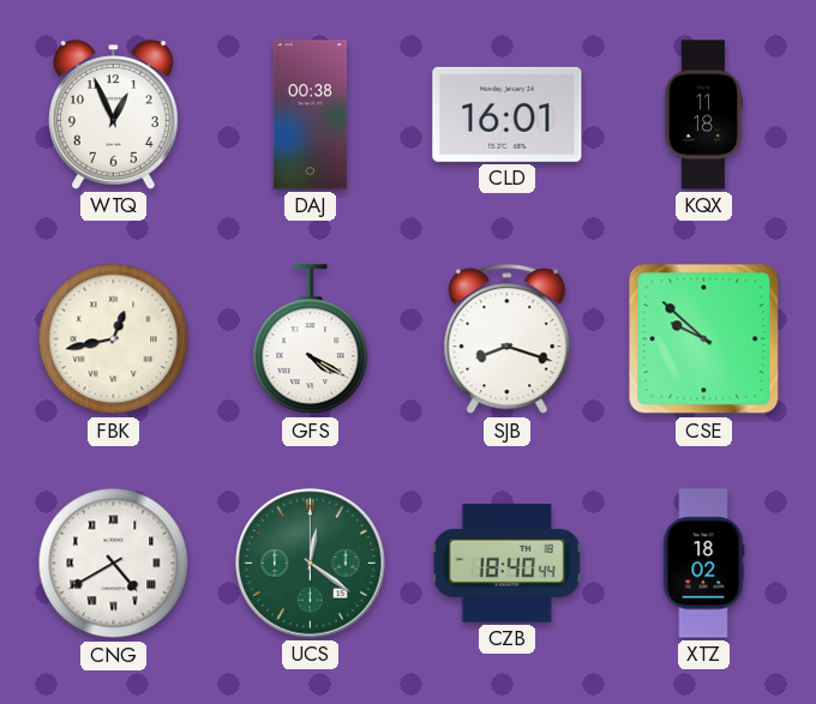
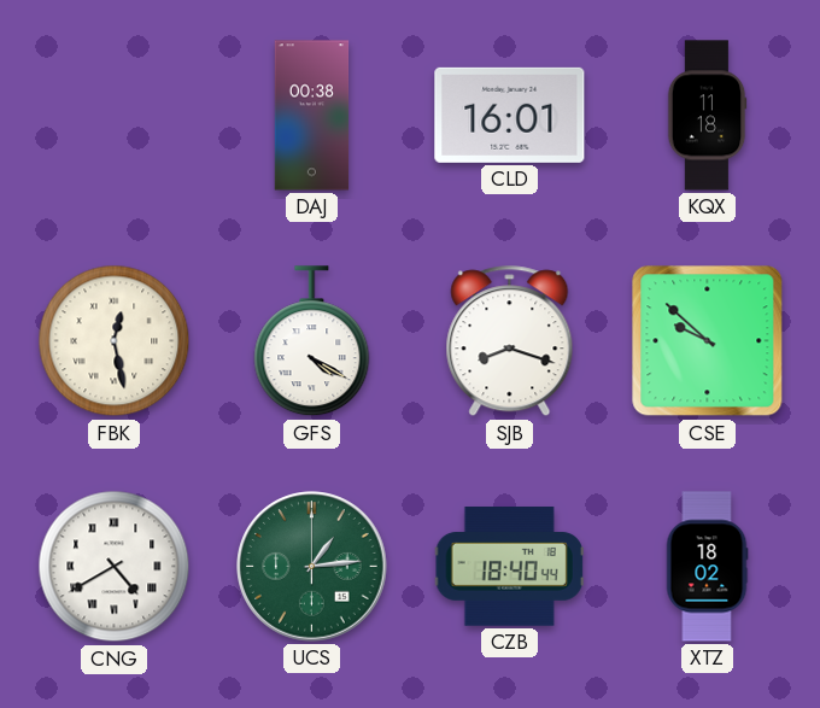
WTQ: 12:56 -> none (114, 115)
FBK: 12:43 -> 12:28 (115, 341)
UCS: 12:21 -> 1:14 (312, 567)
